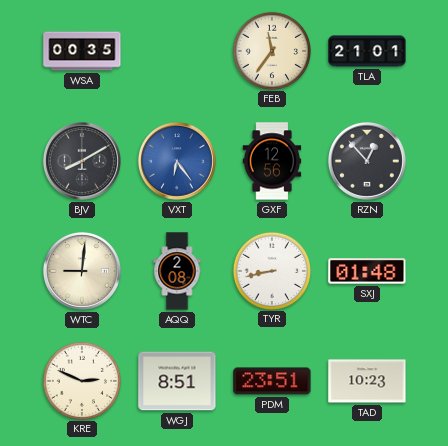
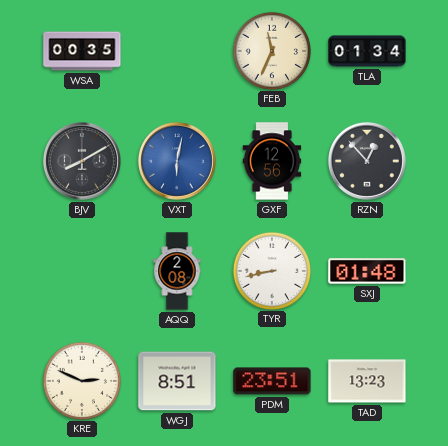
FEB: 11:36 -> 11:34 (271, 50)
TLA: 21:01 -> 01:34 (367, 51)
VXT: 6:24 -> 6:02 (177, 161)
WTC: 9:01 -> none (82, 271)
TAD: 10:23 -> 13:23 (367, 381)
